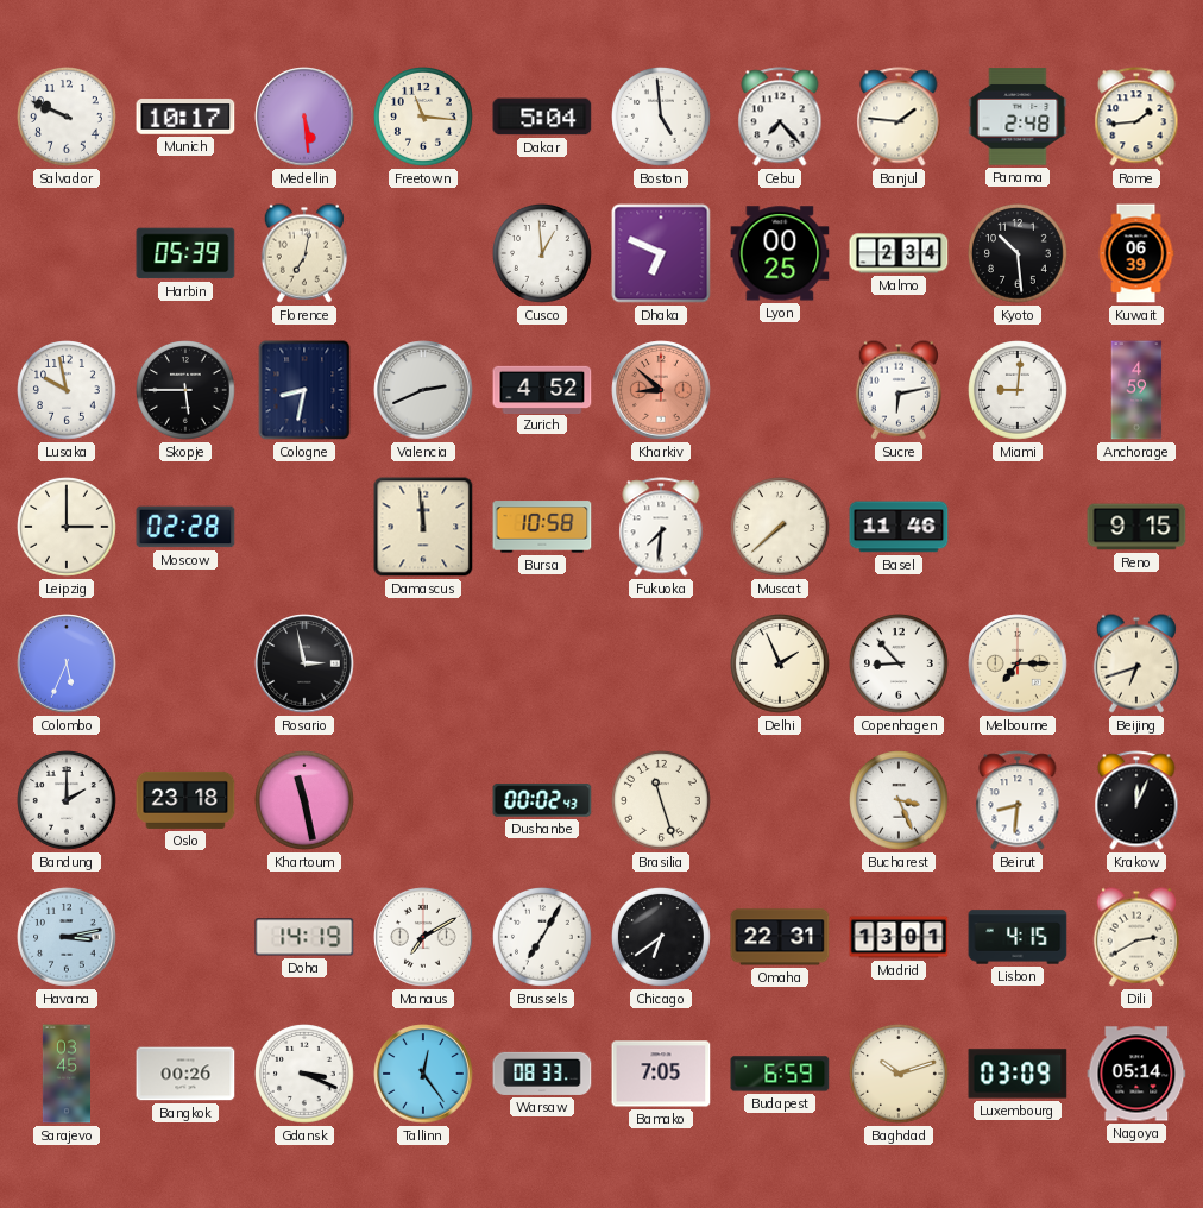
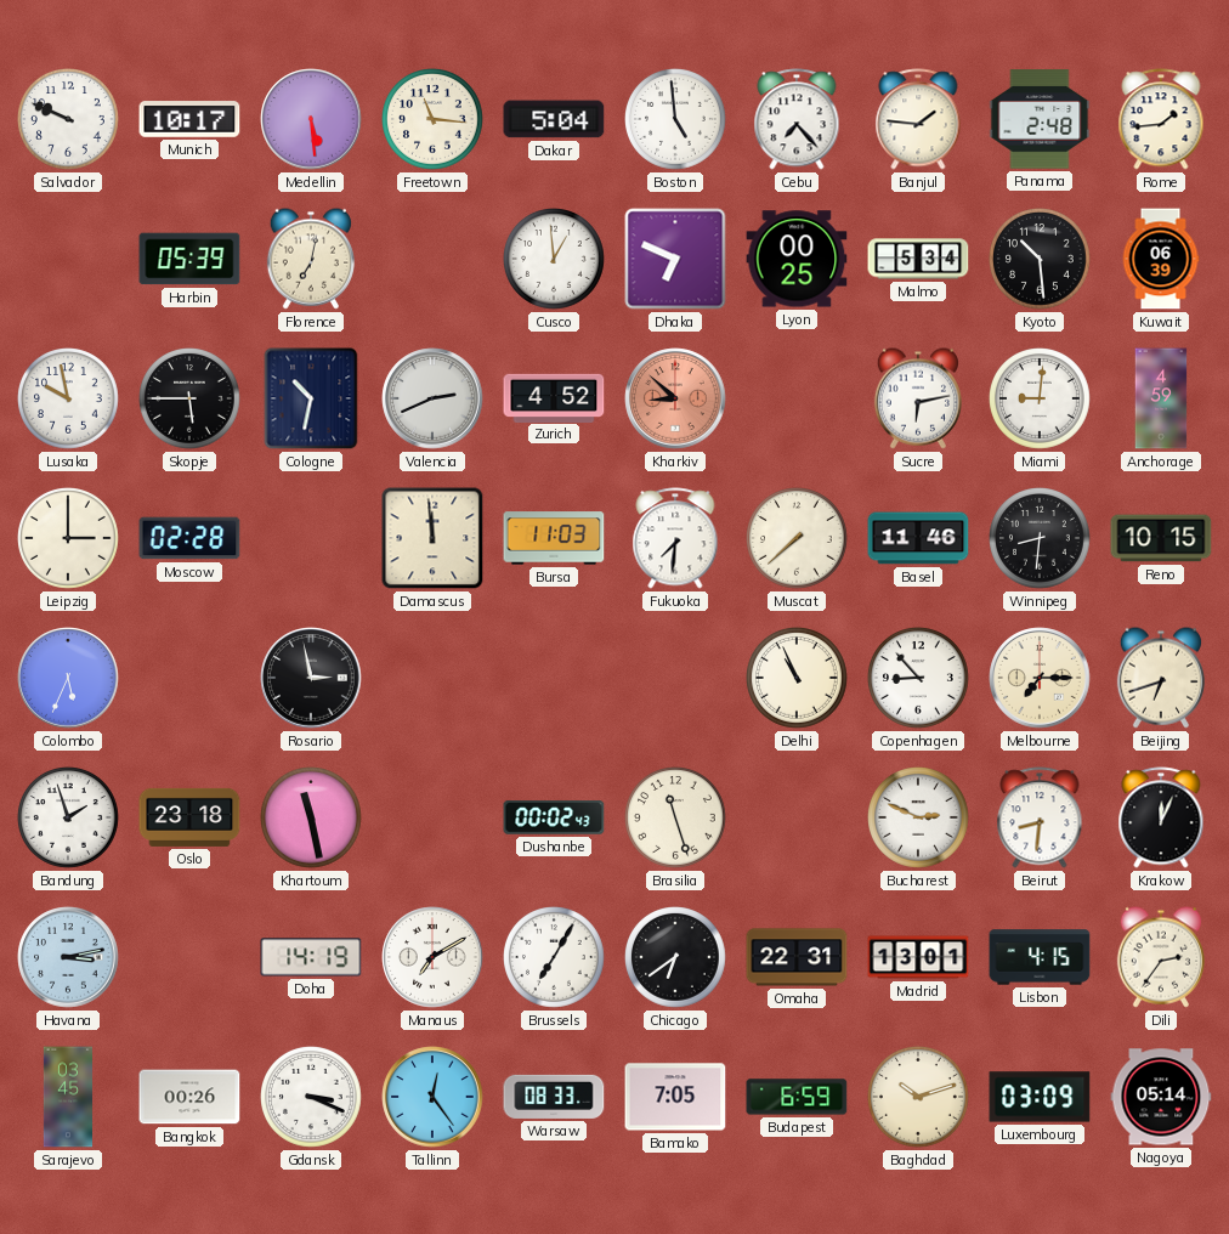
Malmo: 2:34 -> 5:34 (918, 259)
Cologne: 8:32 -> 10:32 (311, 398)
Bursa: 10:58 -> 11:03 (554, 538)
Winnipeg: none -> 8:31 (1041, 539)
Reno: 9:15 -> 10:15 (1161, 538)
Delhi: 1:56 -> 10:56 (798, 679)
Bandung: 2:00 -> 1:57 (69, 819)
Bucharest: 3:26 -> 2:49 (919, 819)
Dili: 2:40 -> 2:36 (1160, 957)
